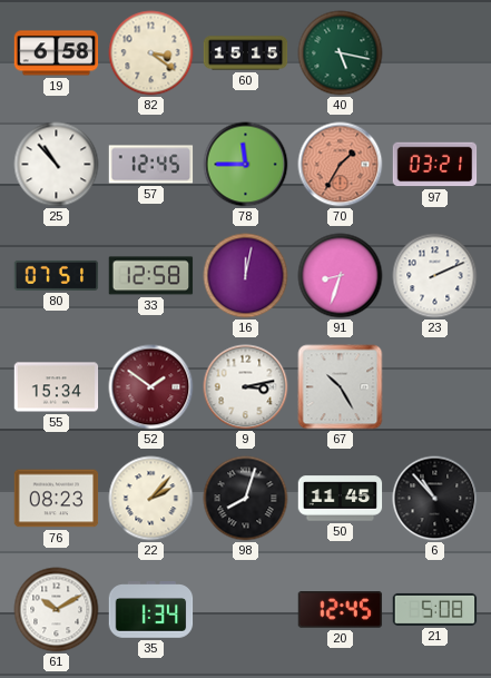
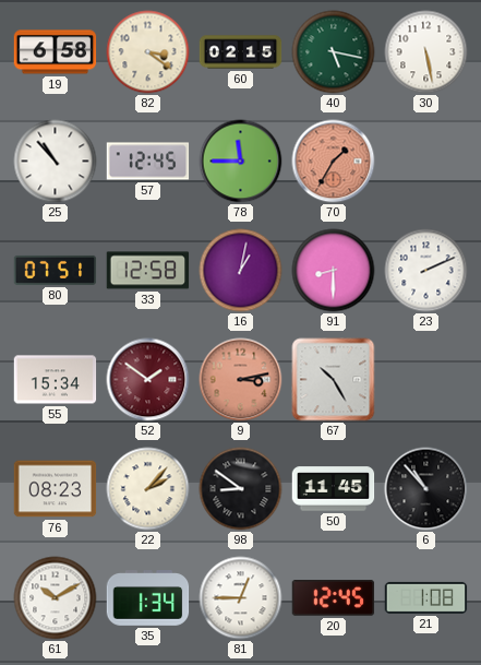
60: 15:15 -> 02:15 (241, 52)
30: none -> 5:28 (426, 52)
97: 03:21 -> none (435, 165)
16: 12:02 -> 1:02 (241, 271)
91: 8:33 -> 8:30 (334, 271)
9 dial: white -> salmon (241, 380)
98: 8:03 -> 8:51 (241, 489)
81: none -> 12:45 (241, 598)
21: 5:08 -> 1:08 (426, 597)
